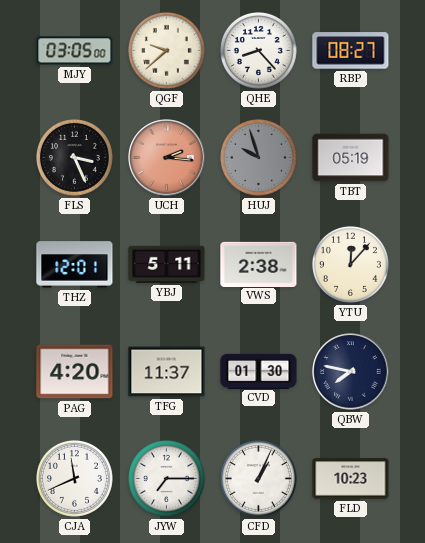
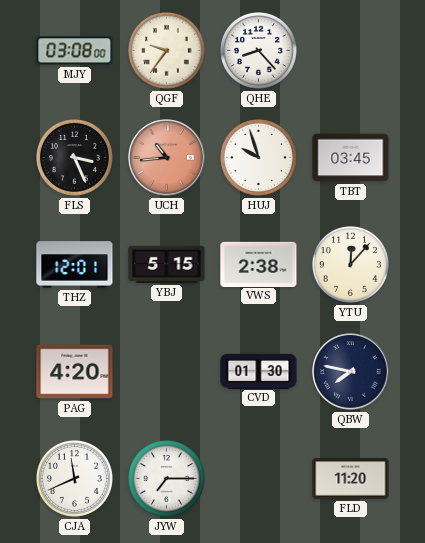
MJY: 03:05 -> 03:08 (75, 51)
QGF: 9:38 -> 9:36 (166, 50)
RBP: 08:27 -> none (351, 51)
UCH: 2:16 -> 10:44 (167, 158)
HUJ dial: grey -> white (258, 157)
TBT: 05:19 -> 03:45 (351, 158)
YBJ: 5:11 -> 5:15 (167, 264)
TFG: 11:37 -> none (167, 372)
CFD: 1:04 -> none (258, 478)
FLD: 10:23 -> 11:20 (351, 479)
